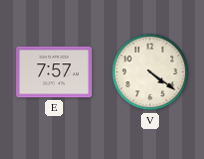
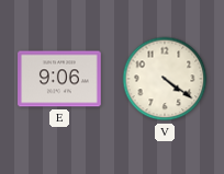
E: 7:57 -> 9:06 (59, 79)
